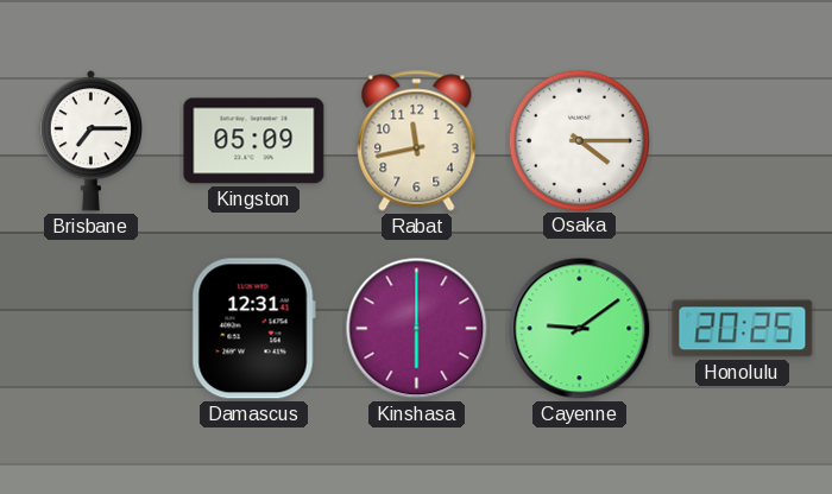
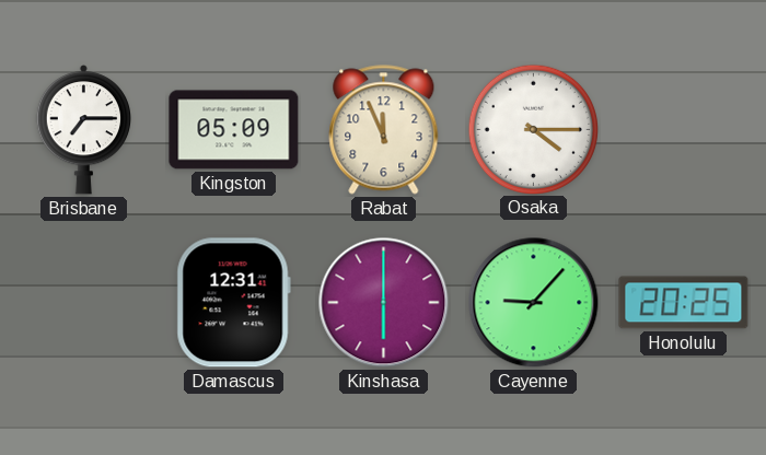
Rabat: 11:43 -> 11:56 (384, 130)
Cayenne: 9:09 -> 9:07 (534, 303)
